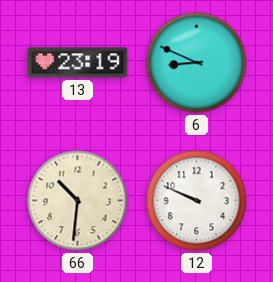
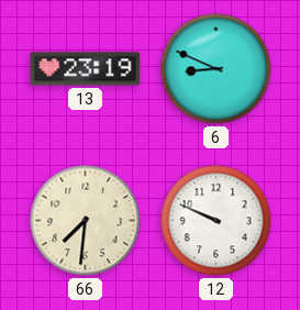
66: 10:31 -> 7:31 (86, 221)
